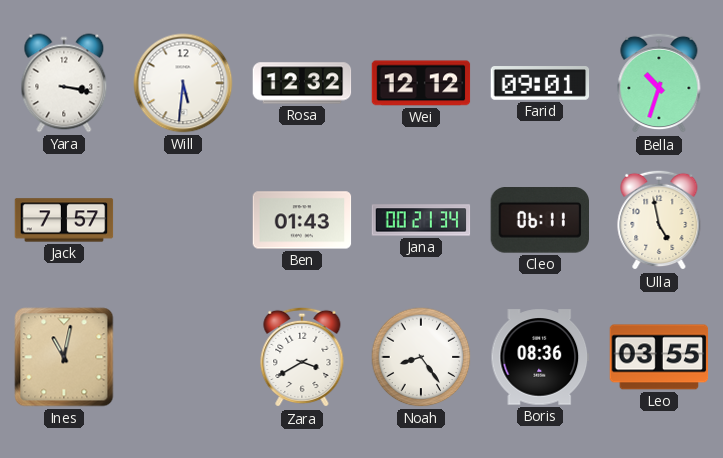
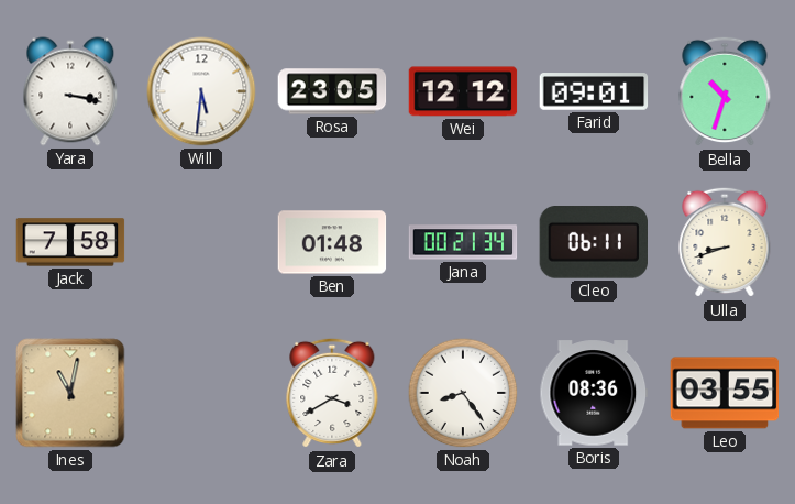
Rosa: 12:32 -> 23:05 (332, 91)
Jack: 7:57 -> 7:58 (70, 242)
Ben: 01:43 -> 01:48 (332, 242)
Ulla: 4:58 -> 8:42 (725, 242)
